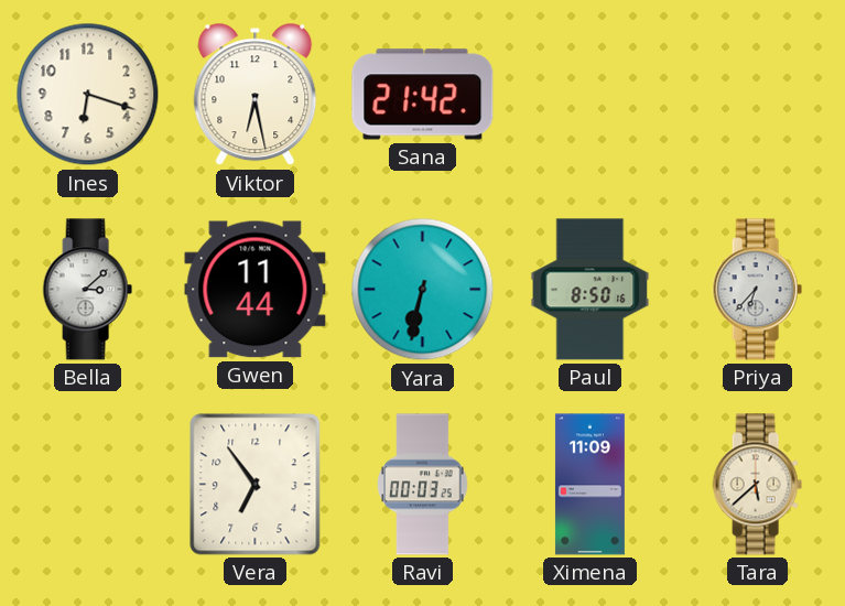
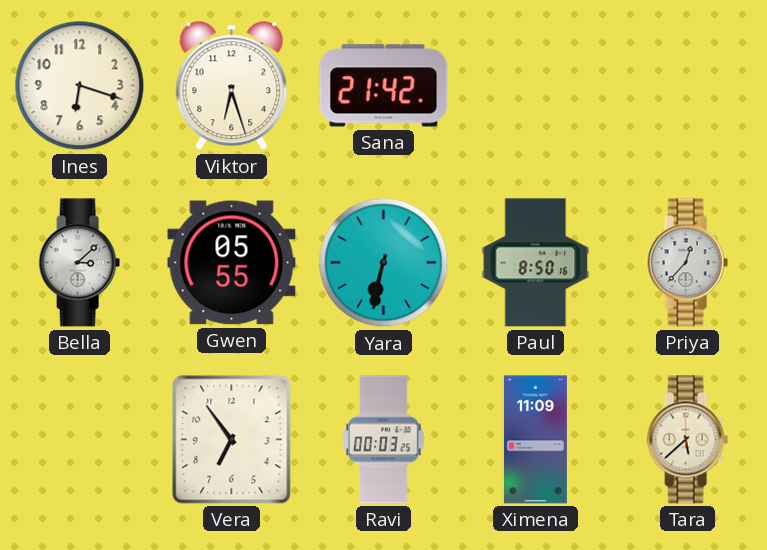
Viktor: 6:28 -> 6:27 (232, 86)
Gwen: 11:44 -> 05:55 (232, 263)
Priya: 6:37 -> 12:37 (687, 263)
